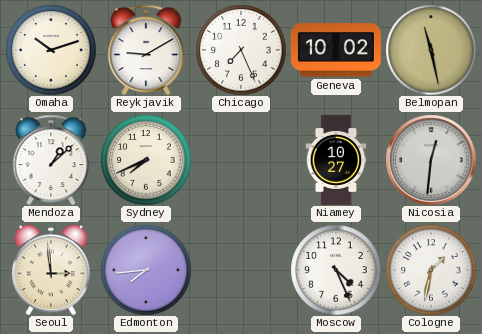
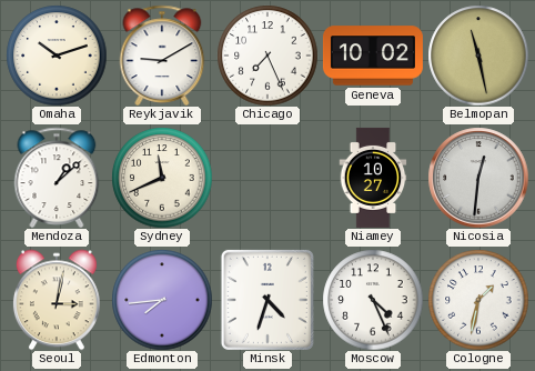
Sydney: 7:41 -> 11:41 (162, 178)
Seoul: 2:59 -> 3:02 (57, 300)
Minsk: none -> 4:33 (267, 300)
